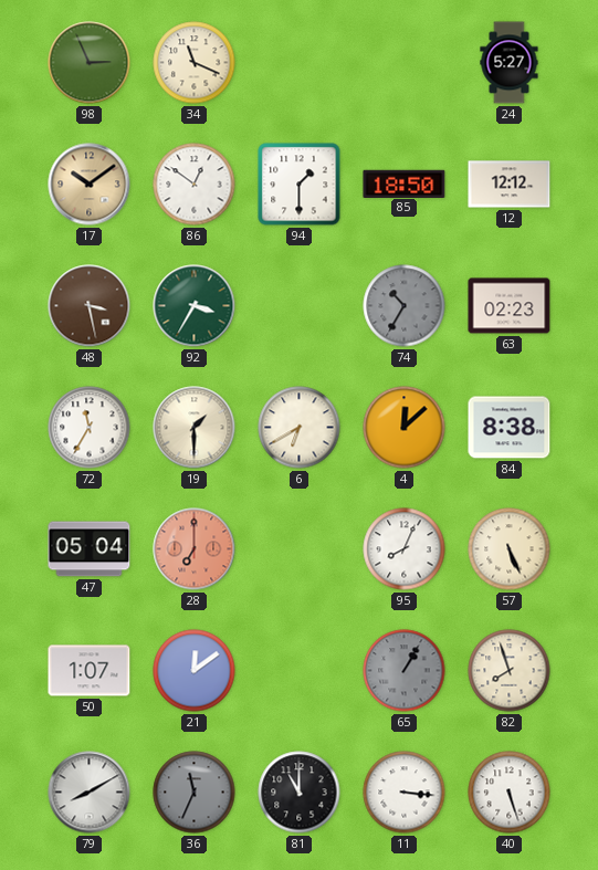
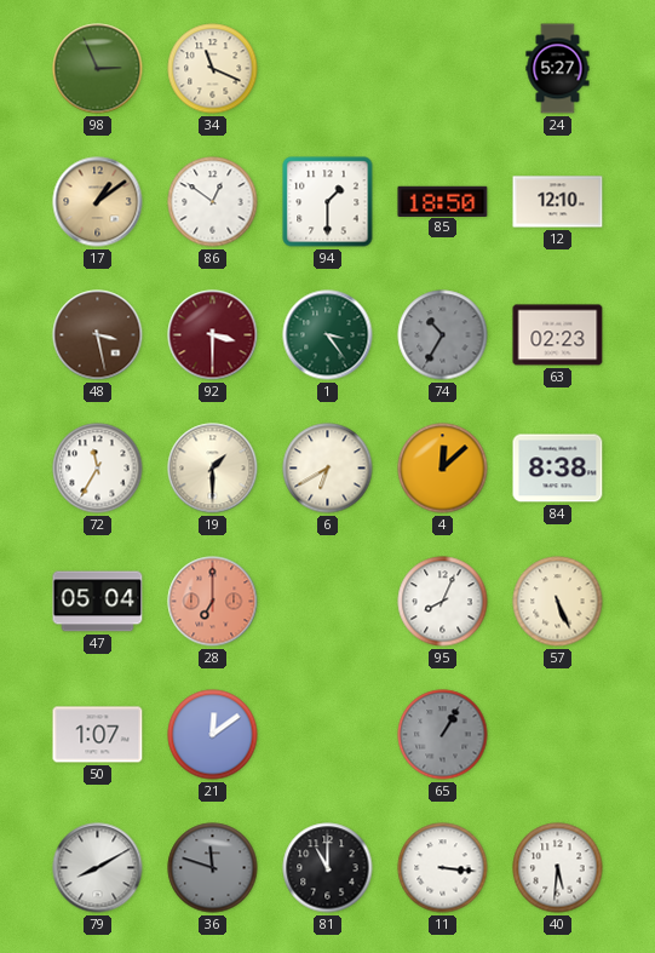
17: 10:09 -> 1:09 (98, 202)
12: 12:12 -> 12:10 (558, 202)
92: 3:35 -> 3:30 (213, 335)
92 dial: green -> burgundy (213, 335)
1: none -> 3:24 (328, 335)
82: 7:57 -> none (510, 671)
36: 11:34 -> 11:48 (213, 868)
40: 5:27 -> 5:31 (558, 868)
